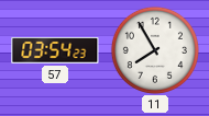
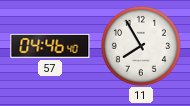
57: 03:54 -> 04:46 (50, 47)
